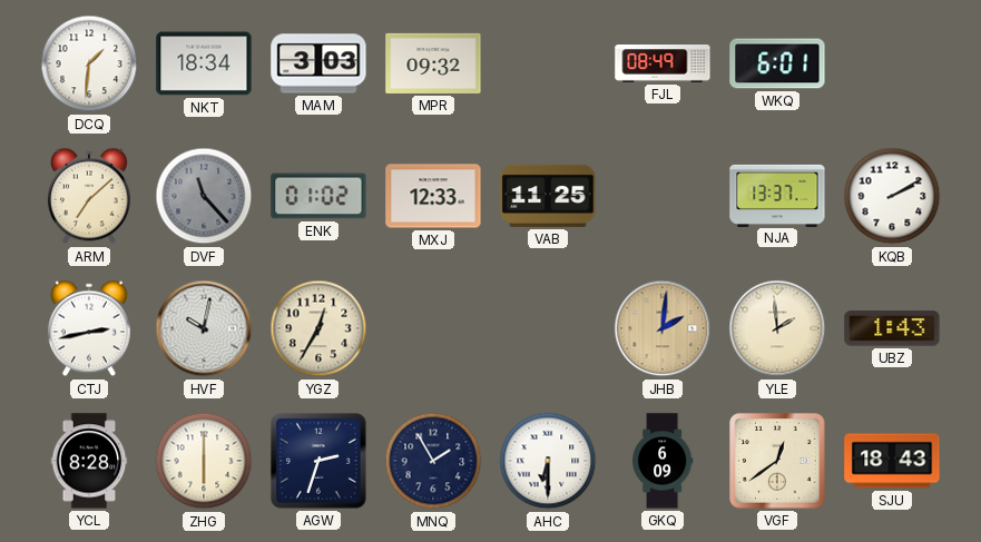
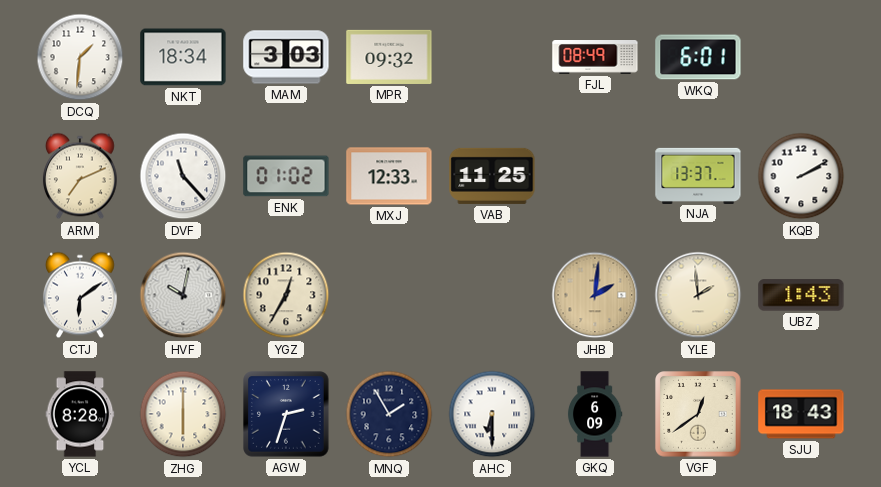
ARM: 7:08 -> 7:11 (80, 176)
DVF dial: grey -> white (183, 176)
CTJ: 2:43 -> 6:09 (80, 295)
